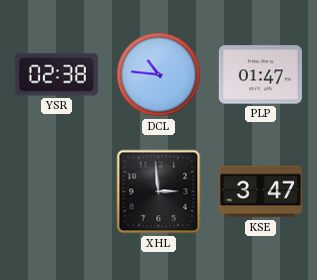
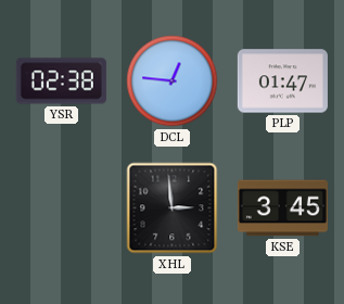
DCL: 10:46 -> 12:46 (173, 81)
KSE: 3:47 -> 3:45 (282, 208)
